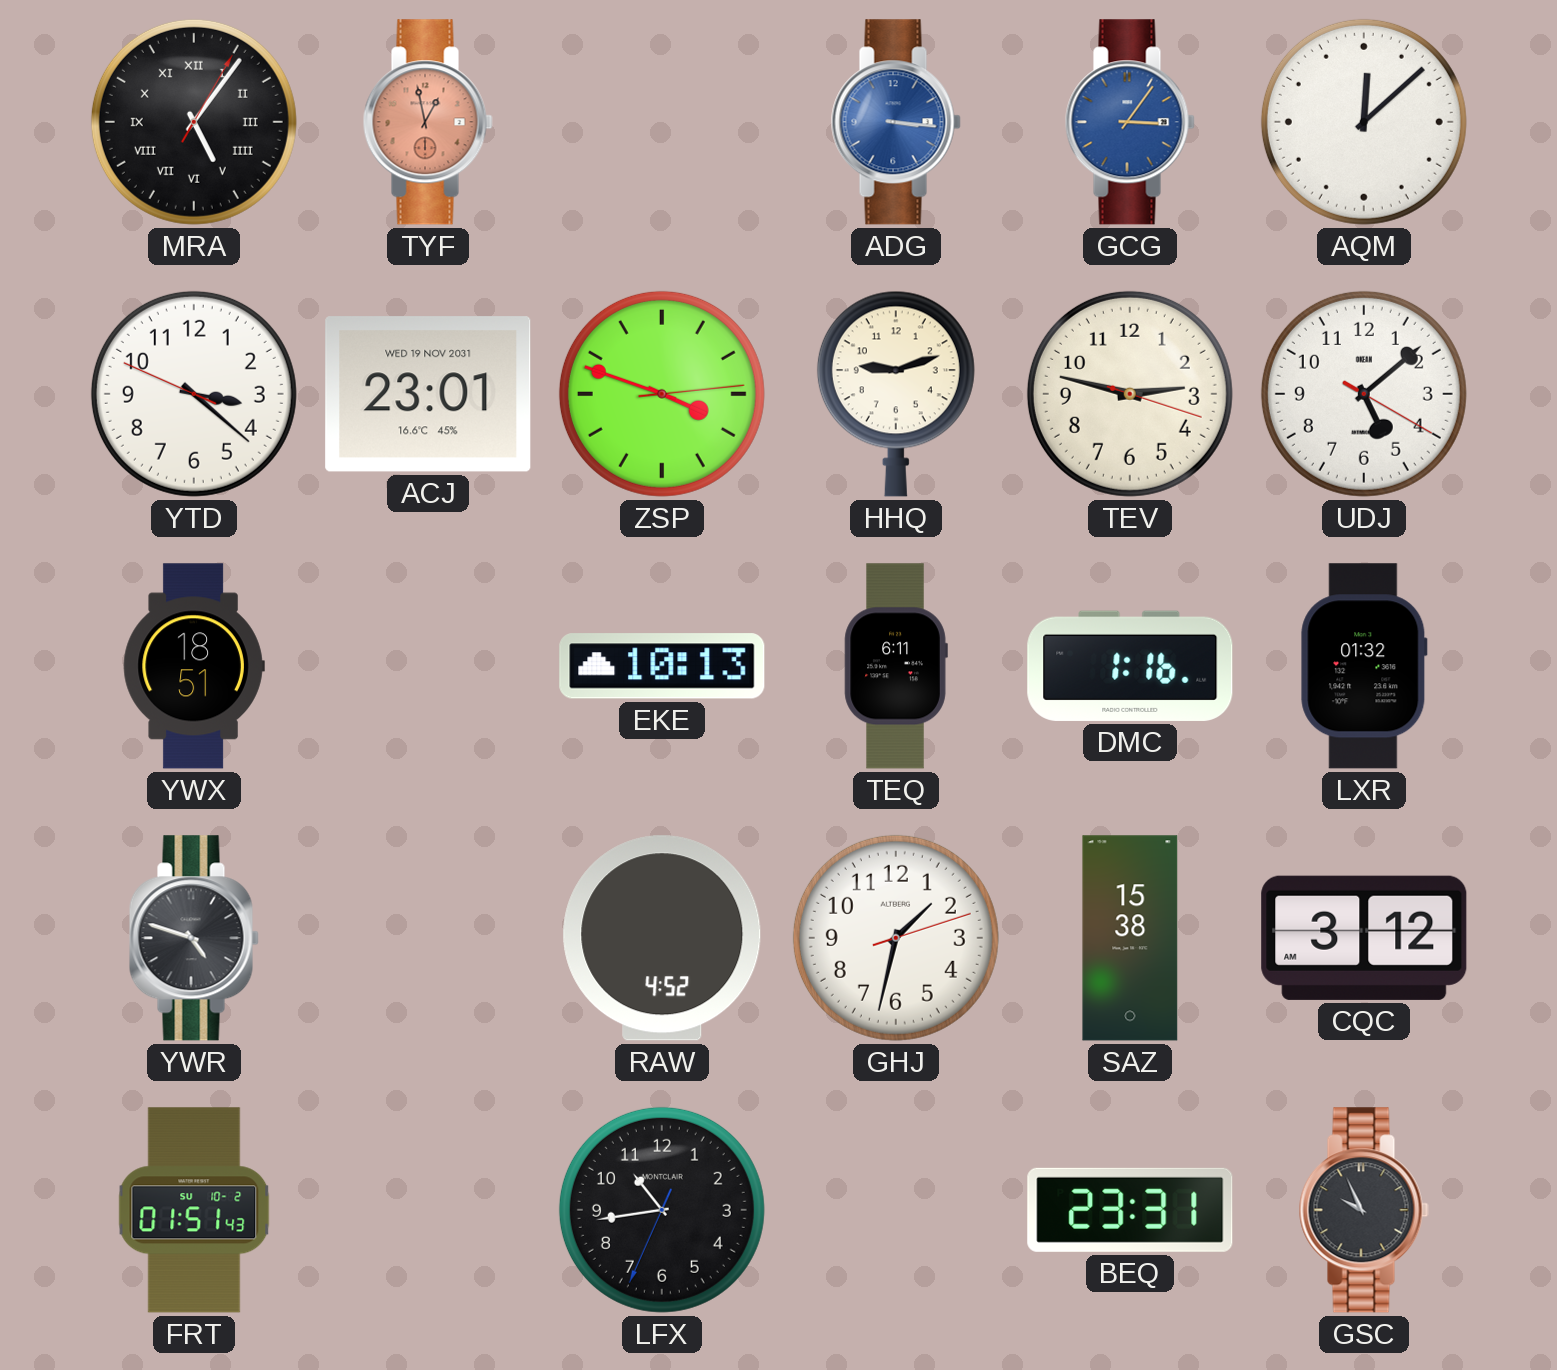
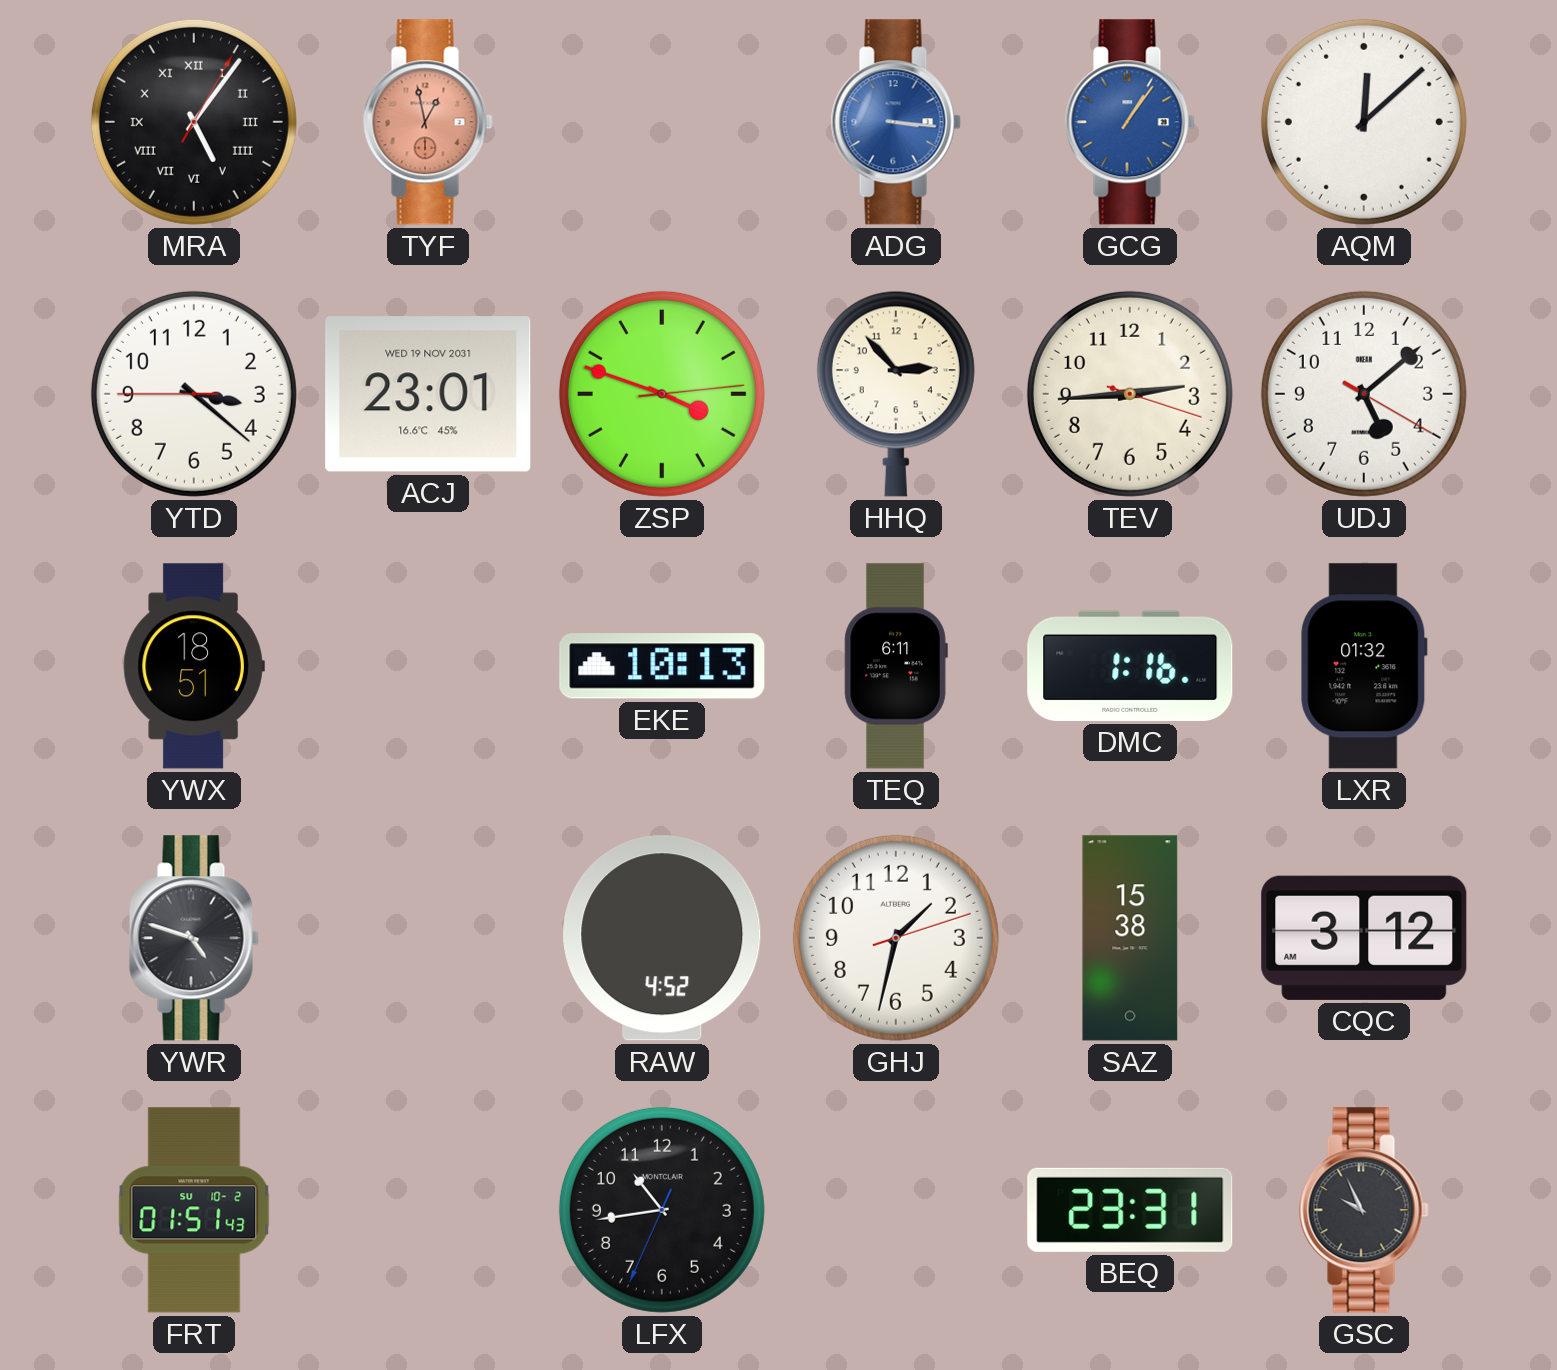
GCG: 3:06 -> 1:06 (1130, 122)
YTD: 3:21:49 -> 3:21:45 (194, 394)
HHQ: 9:12 -> 2:53 (896, 394)
TEV: 2:47 -> 2:44 (1130, 394)
